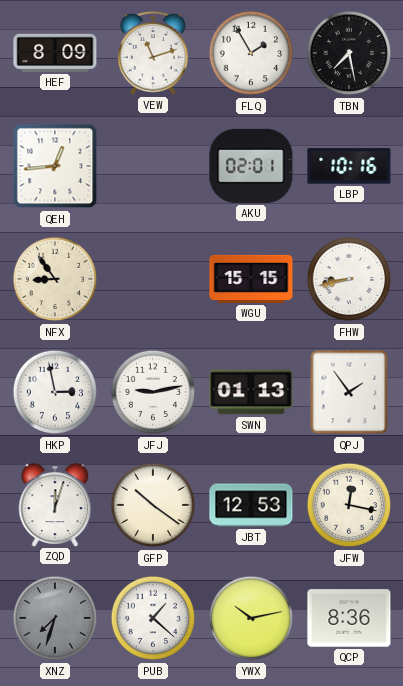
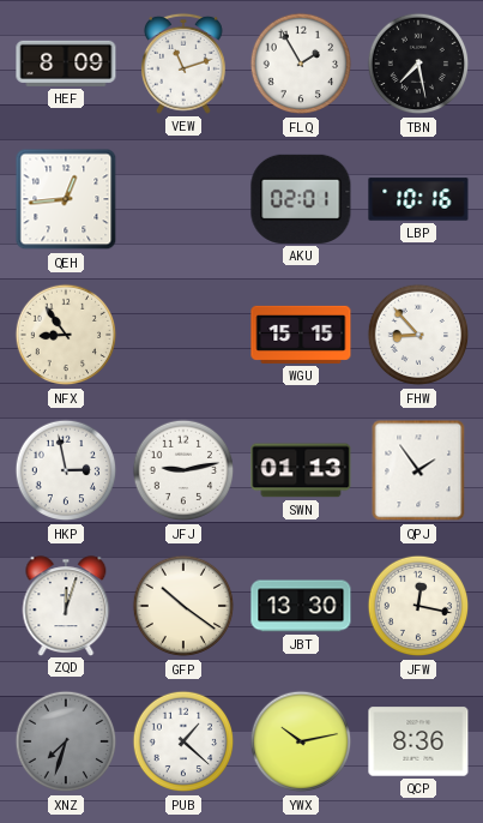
FHW: 8:43 -> 8:53 (418, 335)
JBT: 12:53 -> 13:30 (301, 606)
